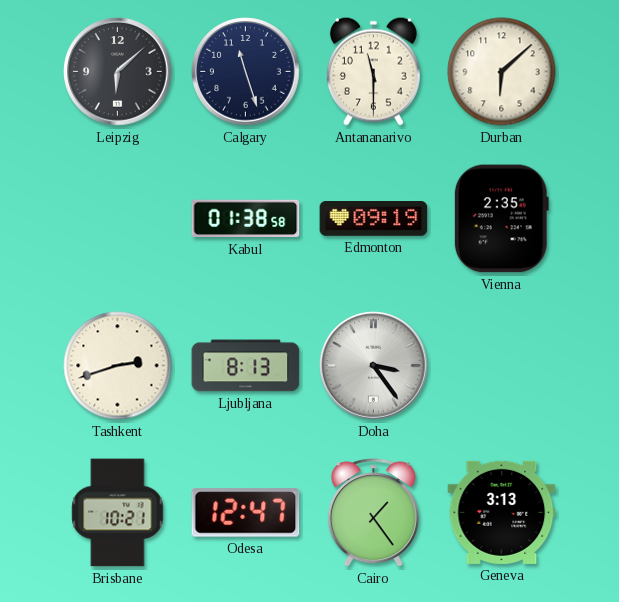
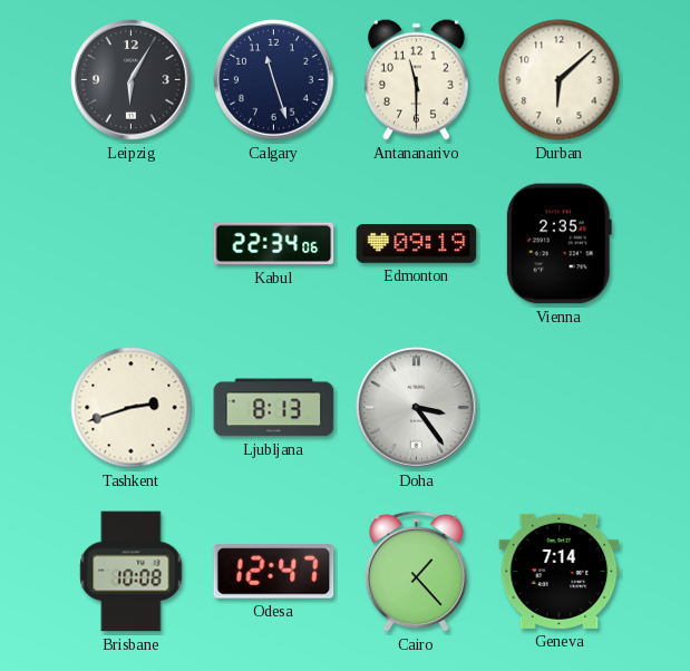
Leipzig: 6:08 -> 6:05 (132, 80)
Kabul: 01:38 -> 22:34 (274, 244)
Brisbane: 10:21 -> 10:08 (132, 572)
Cairo: 1:24 -> 1:23 (416, 572)
Geneva: 3:13 -> 7:14 (560, 571)
